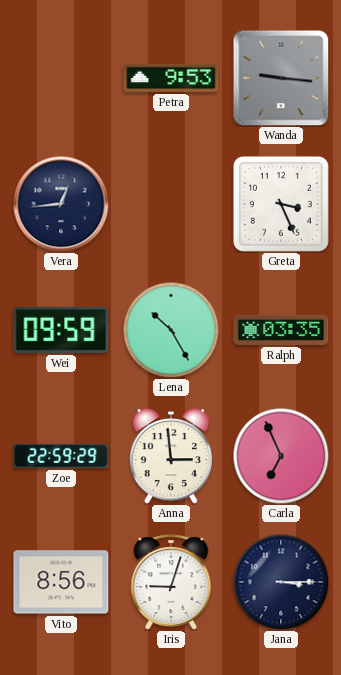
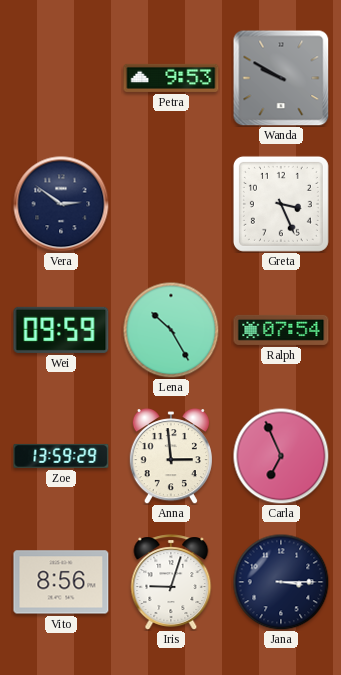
Wanda: 9:16 -> 9:50 (281, 78)
Vera: 12:44 -> 2:51 (61, 204)
Ralph: 03:35 -> 07:54 (281, 330)
Zoe: 22:59 -> 13:59 (61, 456)
